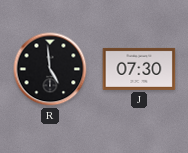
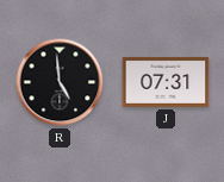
J: 07:30 -> 07:31 (166, 82)
